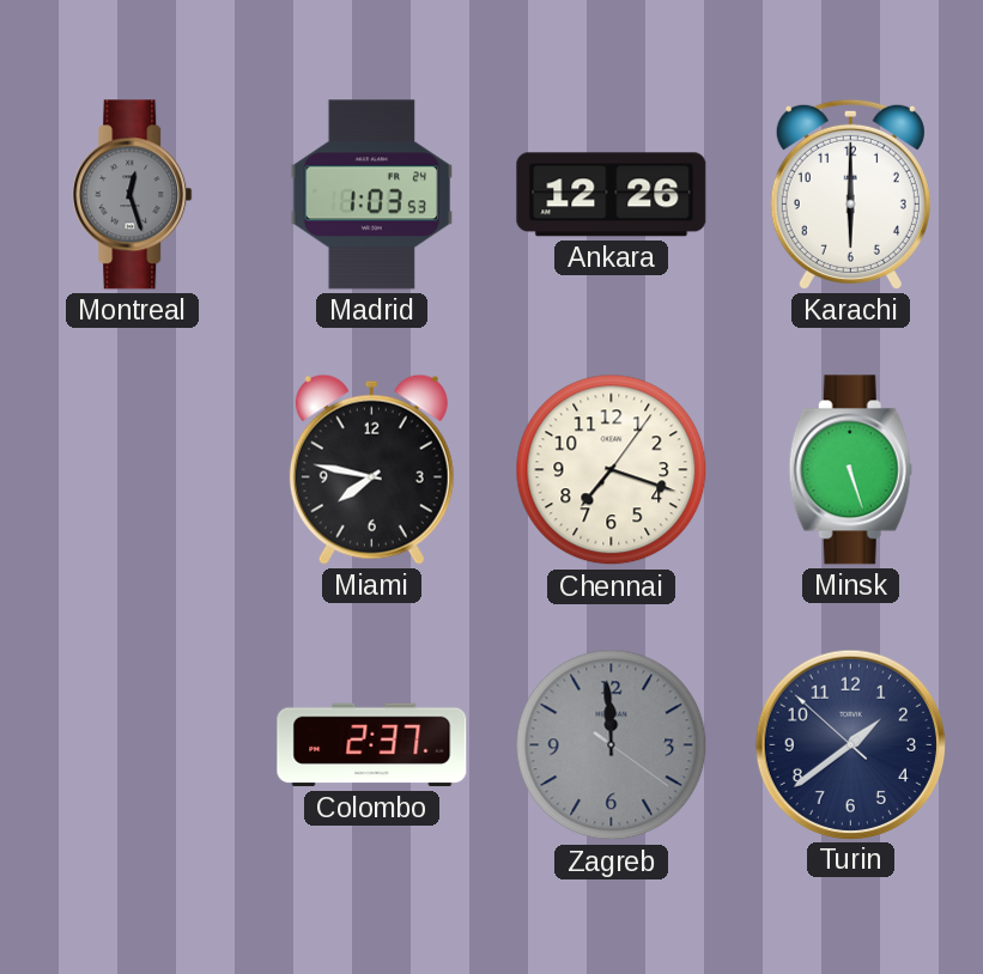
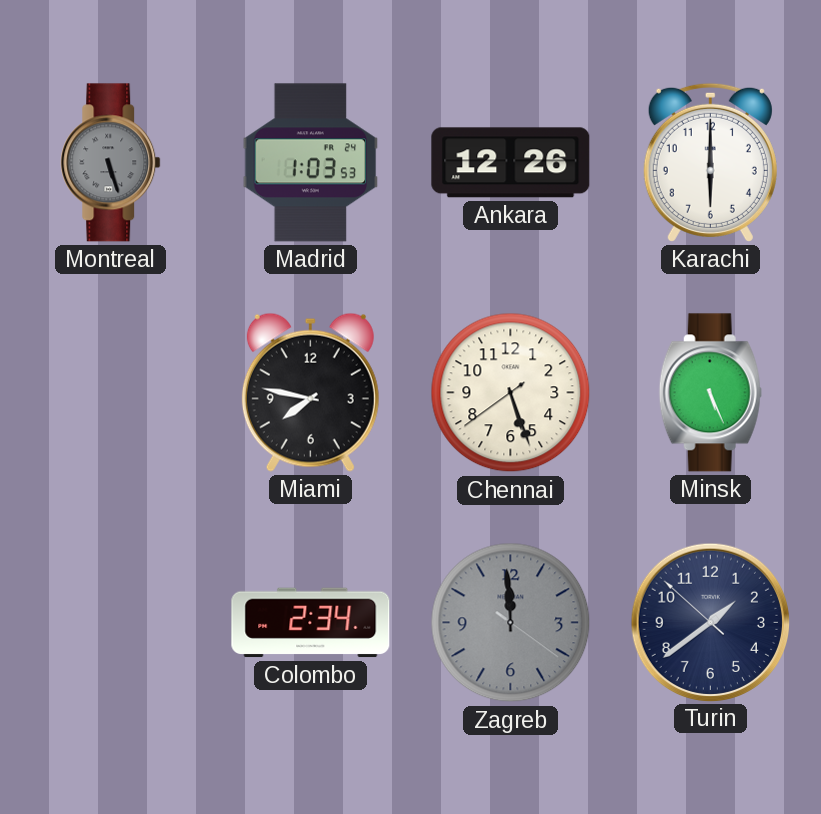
Montreal: 12:27 -> 5:27 (111, 163)
Chennai: 7:18 -> 5:26 (511, 393)
Minsk: 5:27 -> 5:26 (710, 393)
Colombo: 2:37 -> 2:34 (311, 623)
